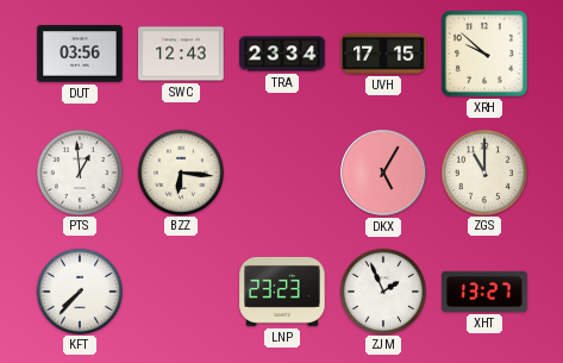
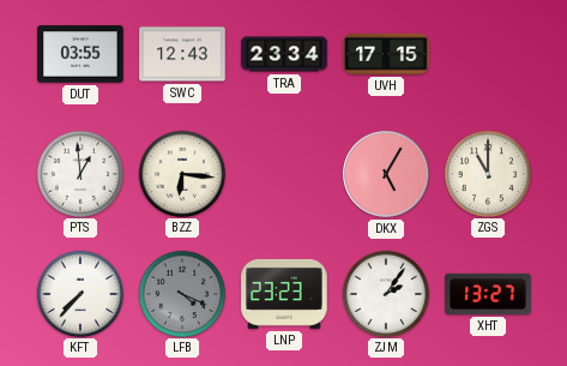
DUT: 03:56 -> 03:55 (80, 54)
XRH: 9:52 -> none (484, 54)
LFB: none -> 4:19 (181, 293)
ZJM: 1:56 -> 2:06 (385, 293)
